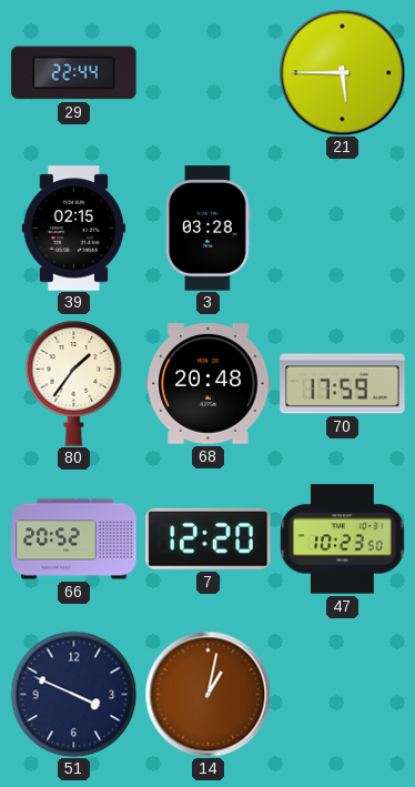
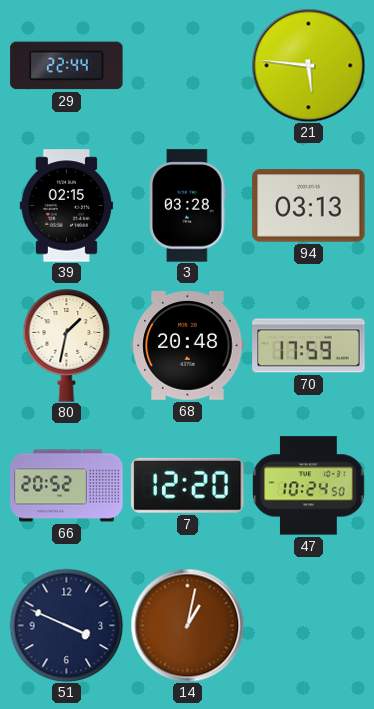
21: 5:45 -> 5:46 (308, 65)
94: none -> 03:13 (309, 206)
80: 1:36 -> 1:32 (67, 346)
47: 10:23 -> 10:24 (309, 486)
